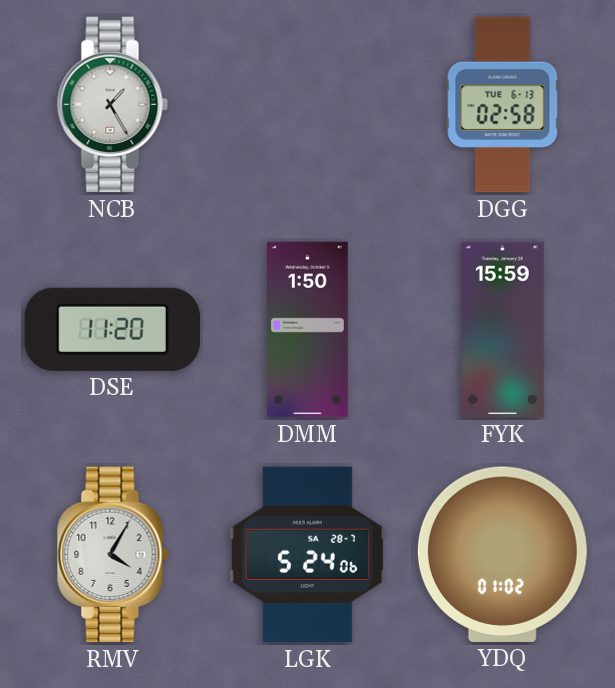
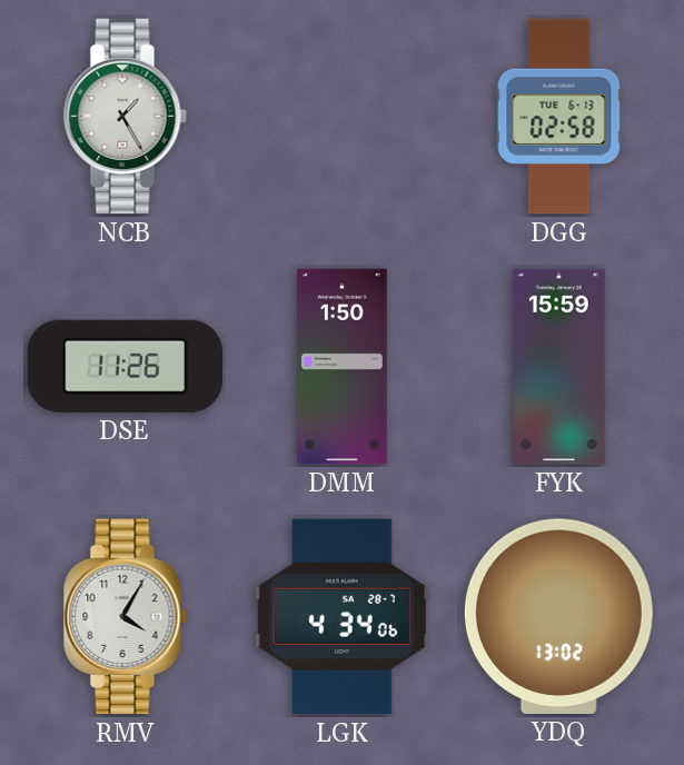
DSE: 11:20 -> 11:26 (125, 366)
LGK: 5:24 -> 4:34 (341, 617)
YDQ: 01:02 -> 13:02 (558, 616)
